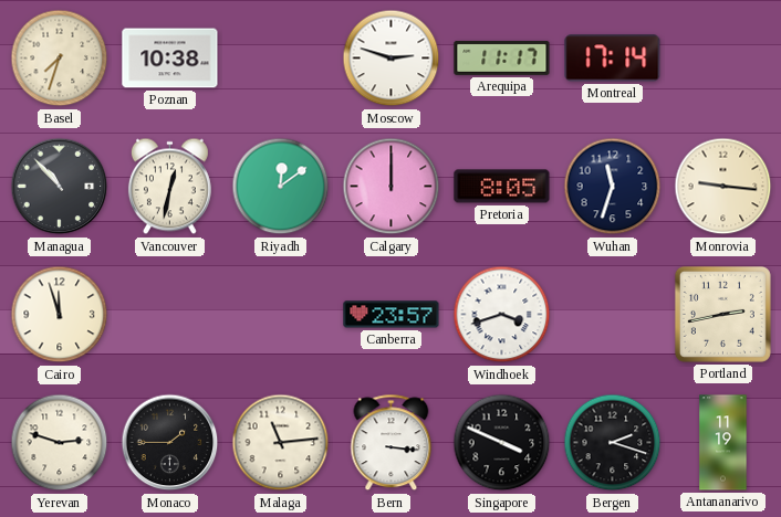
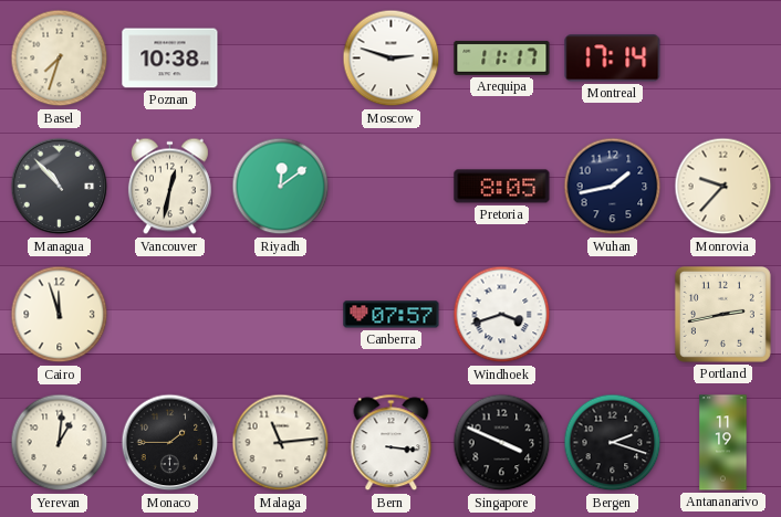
Calgary: 12:00 -> none (392, 187)
Wuhan: 11:33 -> 1:43 (613, 187)
Monrovia: 9:16 -> 9:37 (723, 187)
Canberra: 23:57 -> 07:57 (392, 315)
Yerevan: 2:48 -> 1:01 (60, 443)
